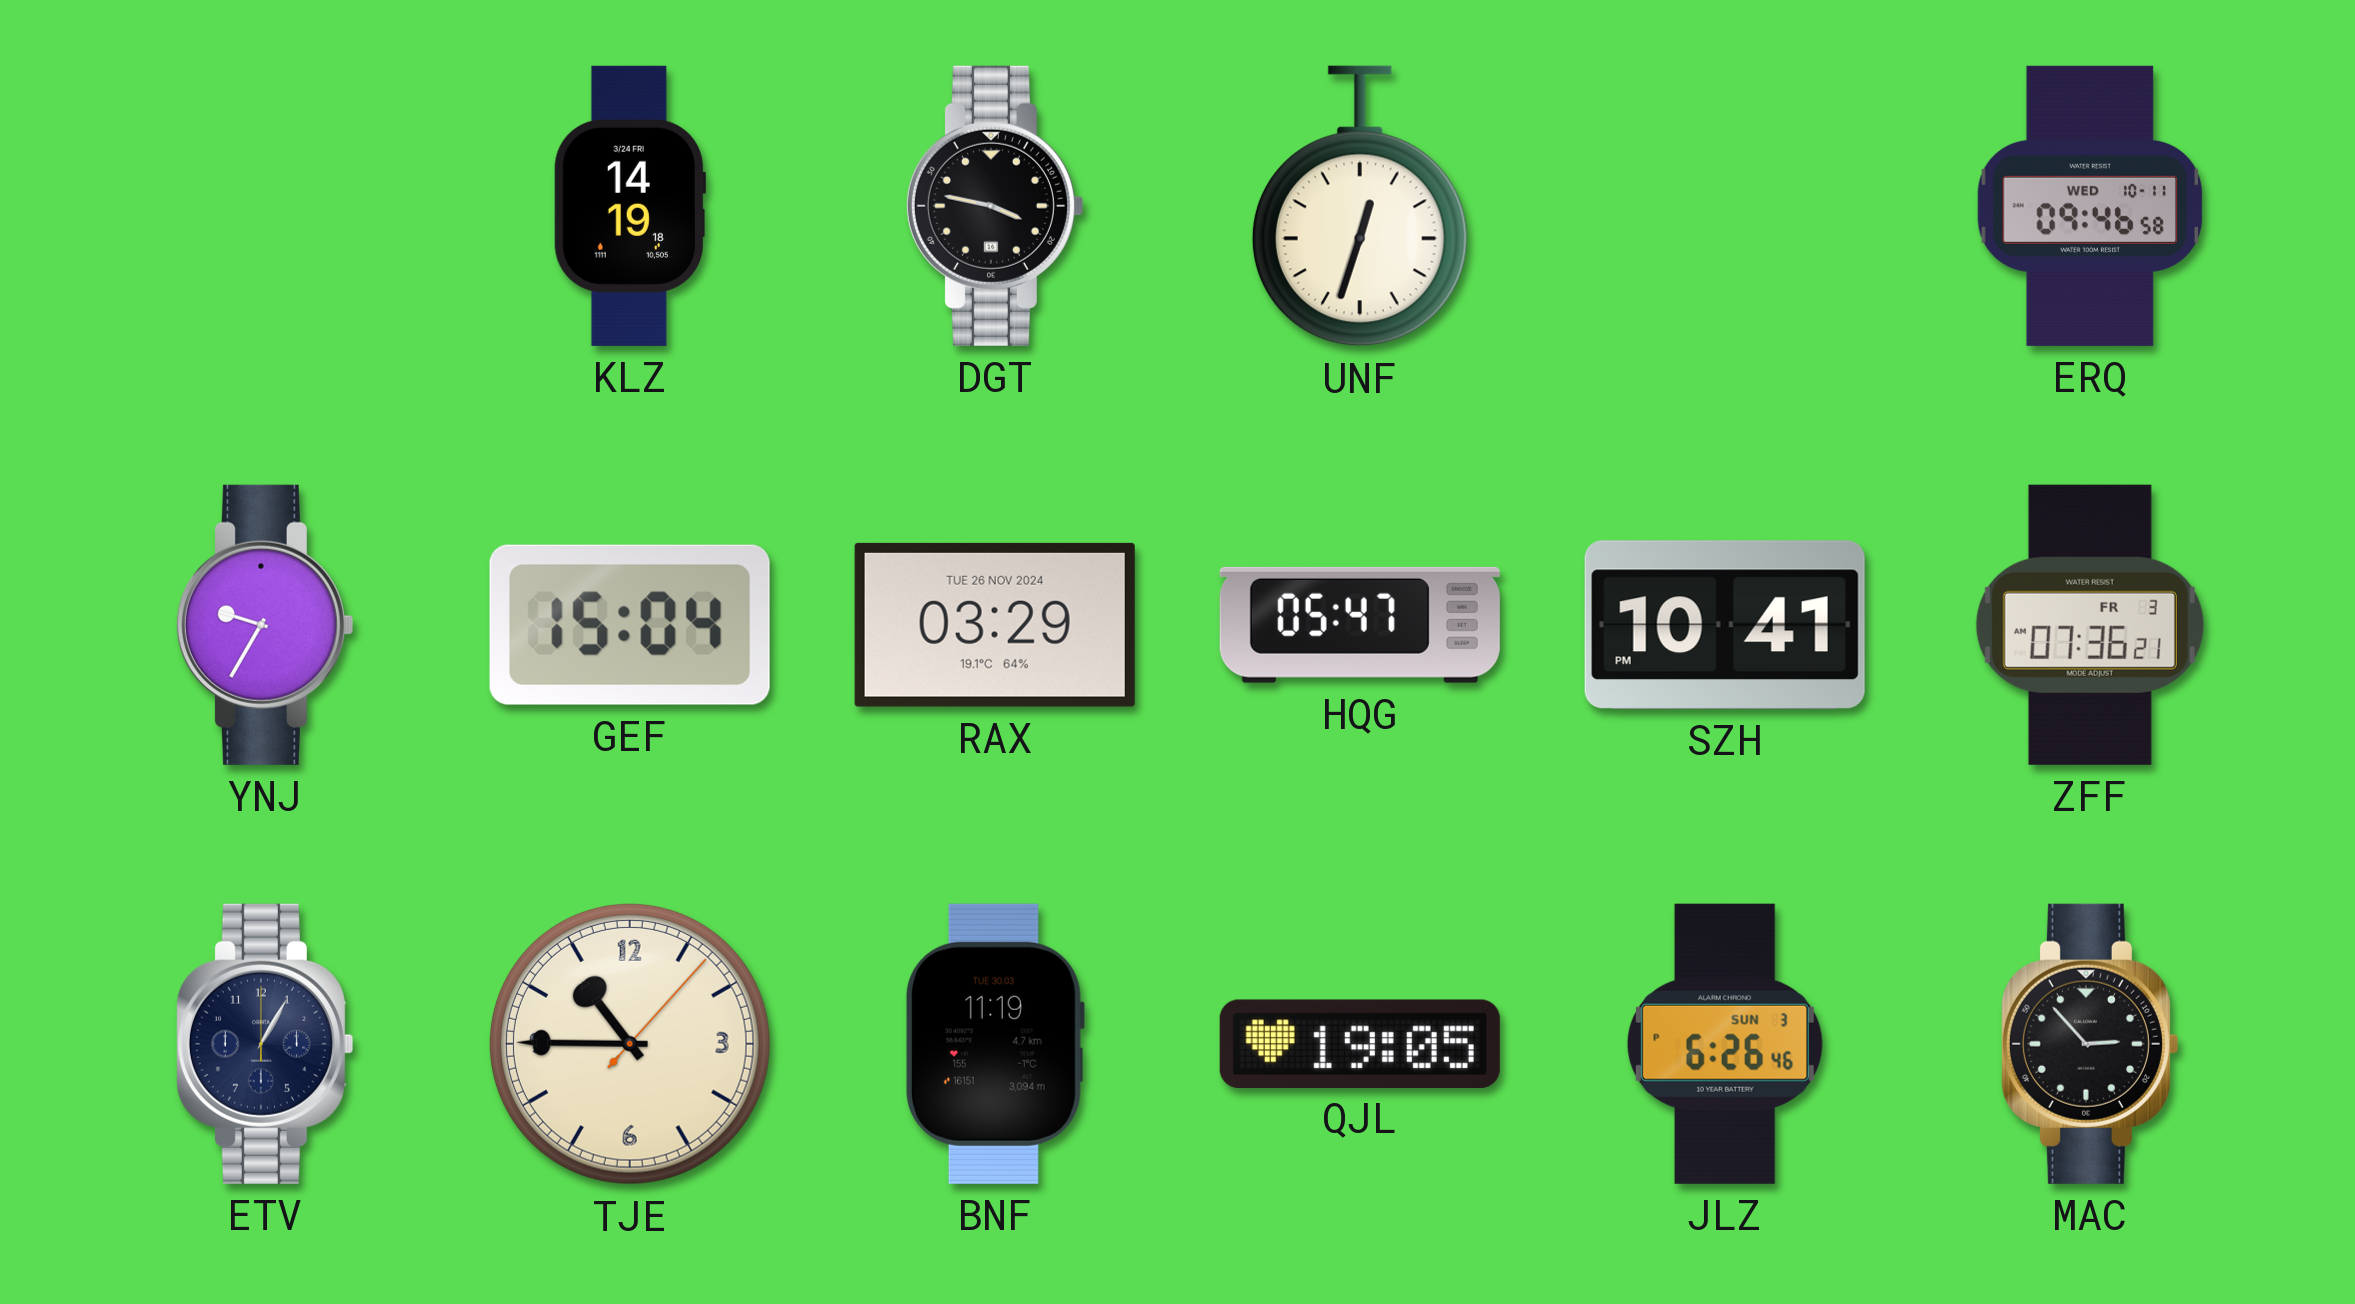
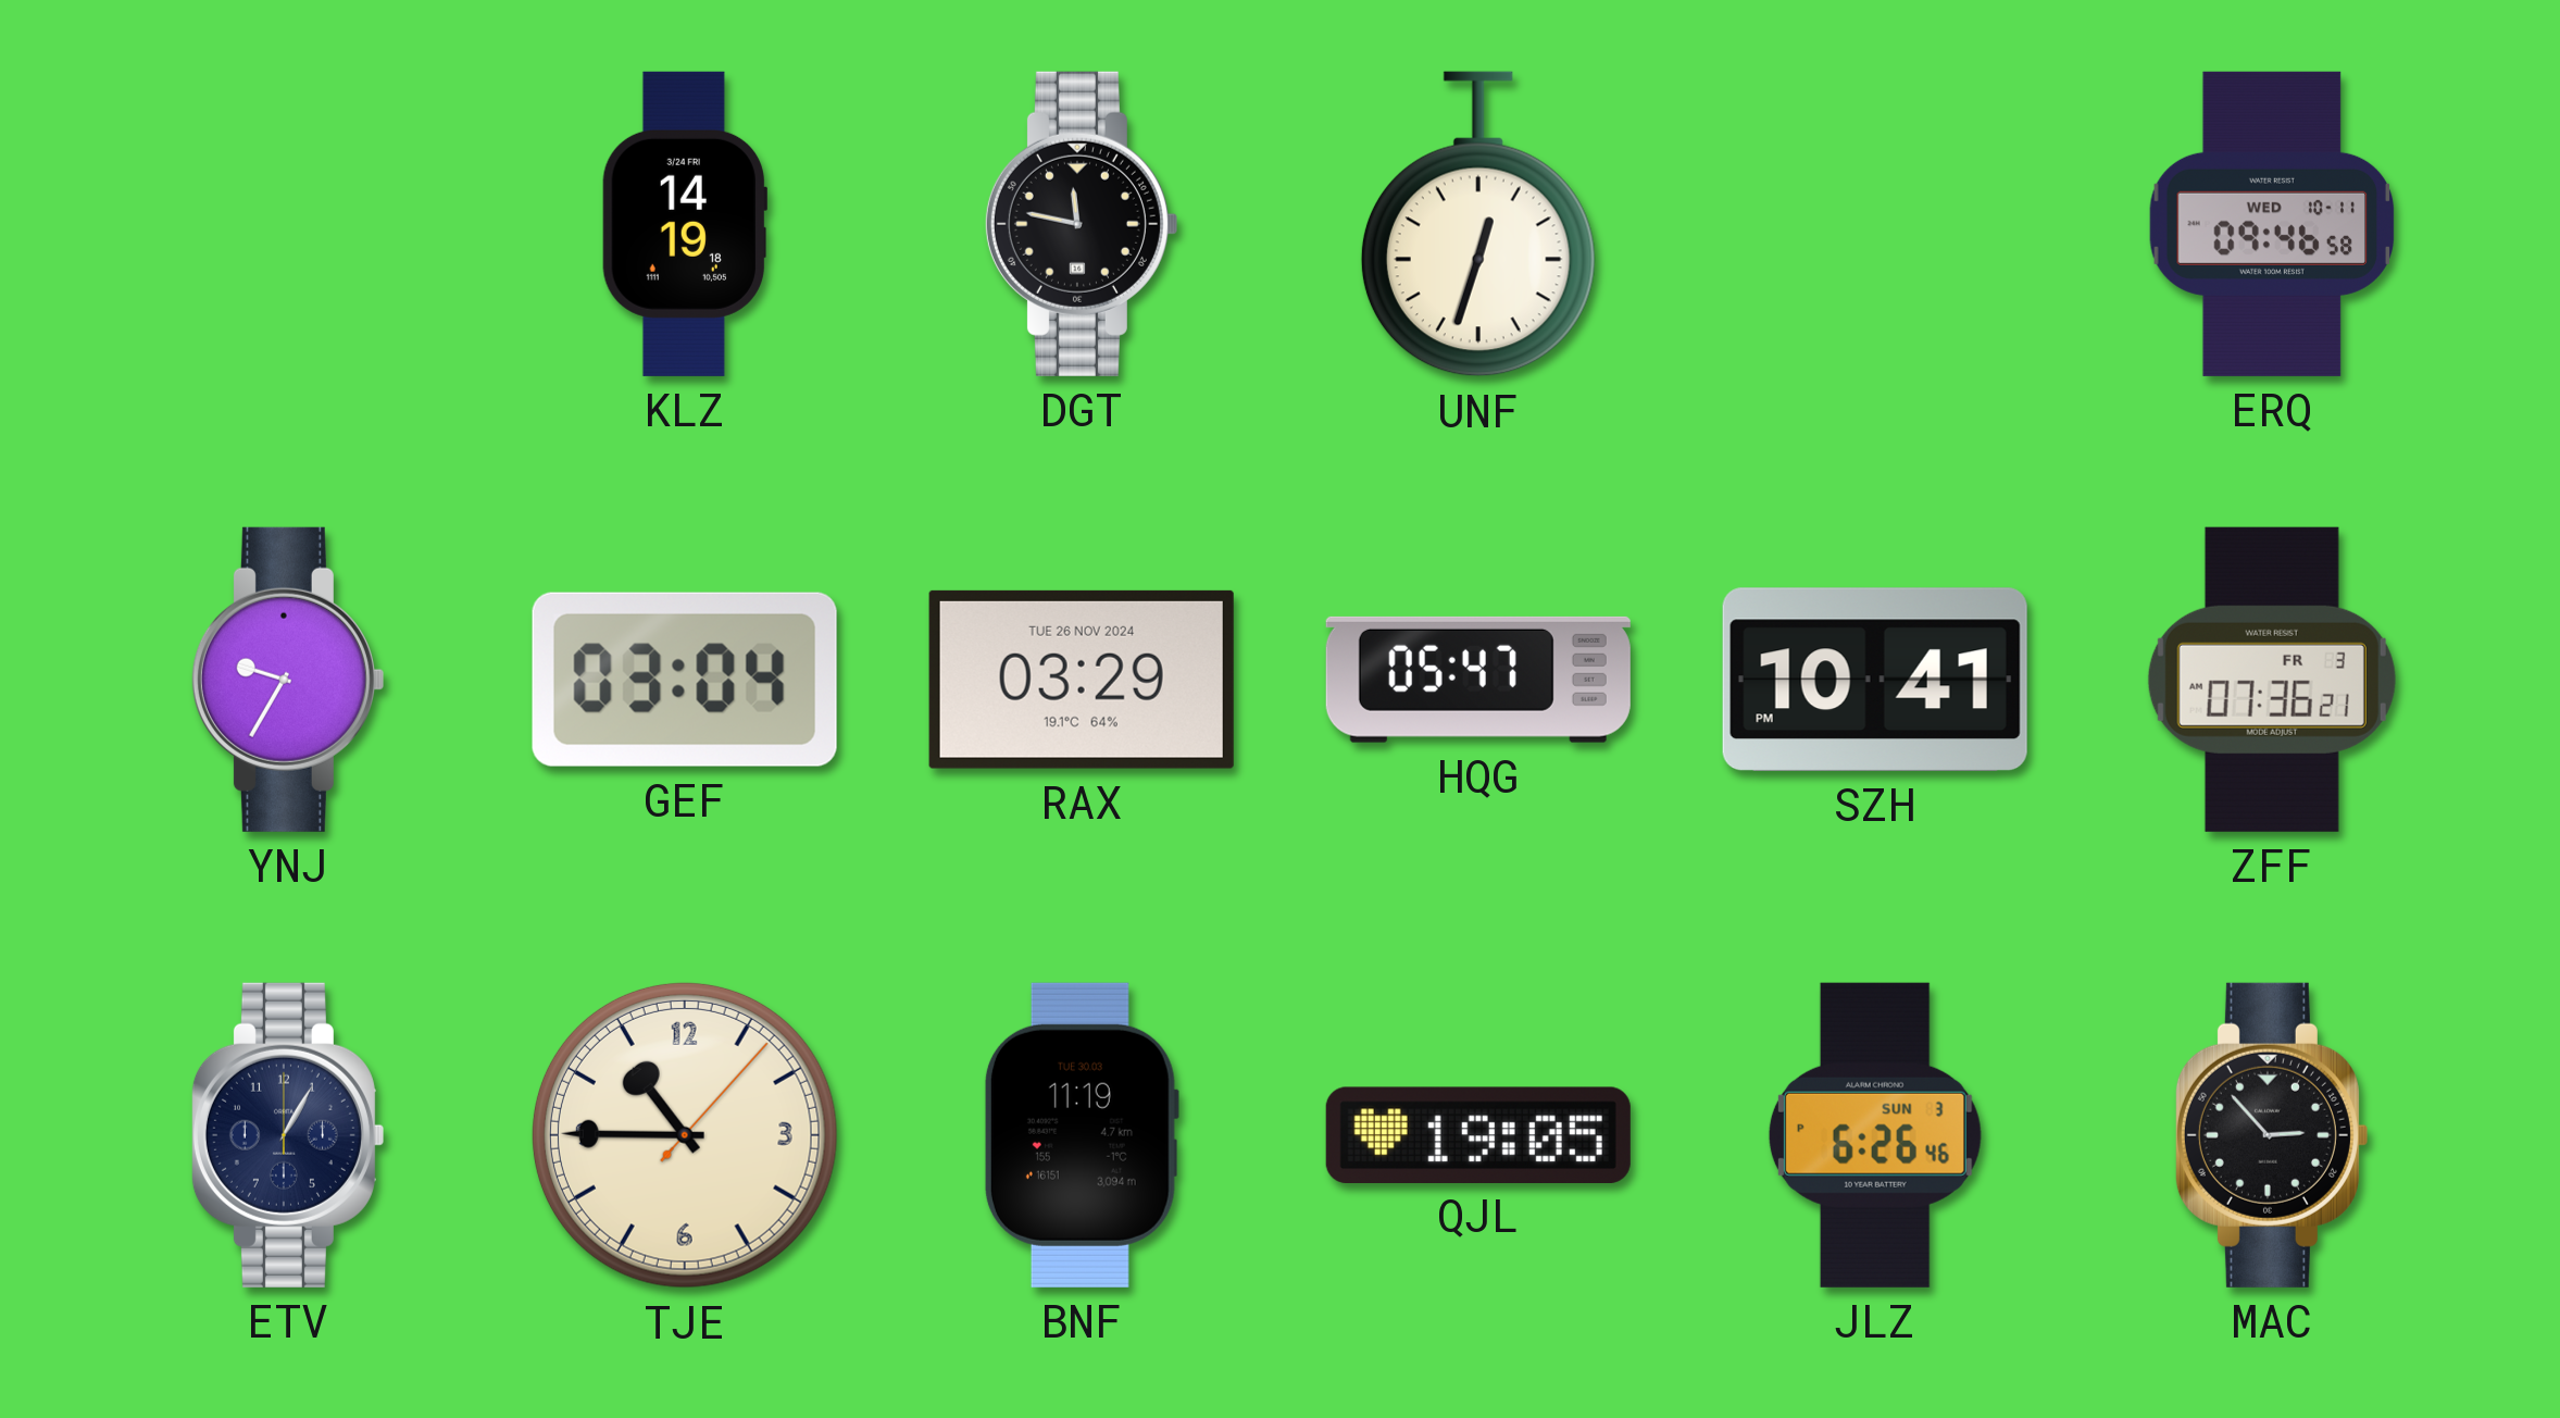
DGT: 3:47 -> 11:47 (1081, 224)
GEF: 15:04 -> 03:04 (685, 680)
